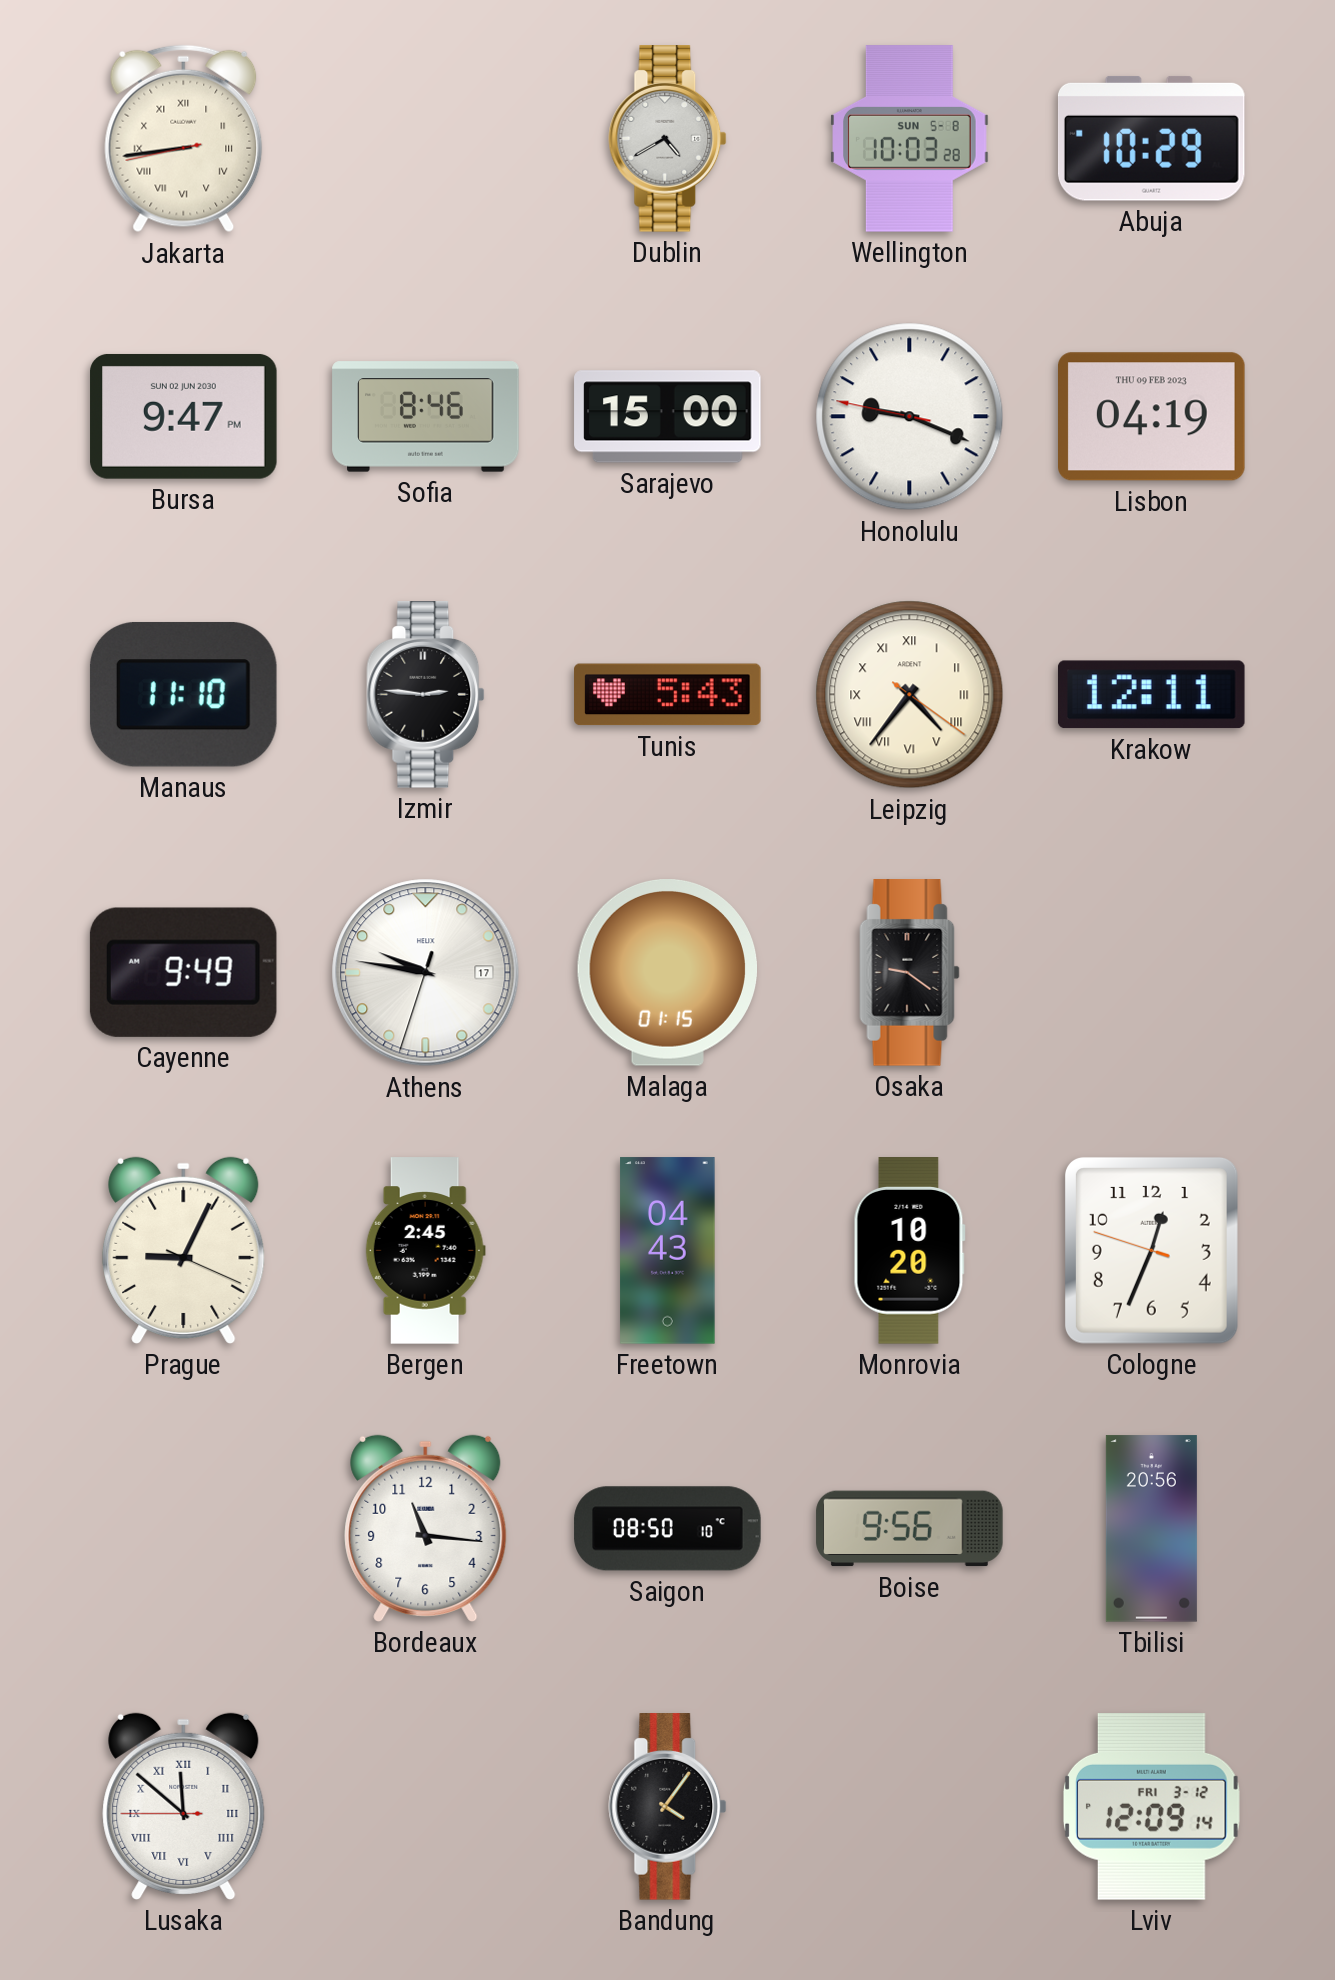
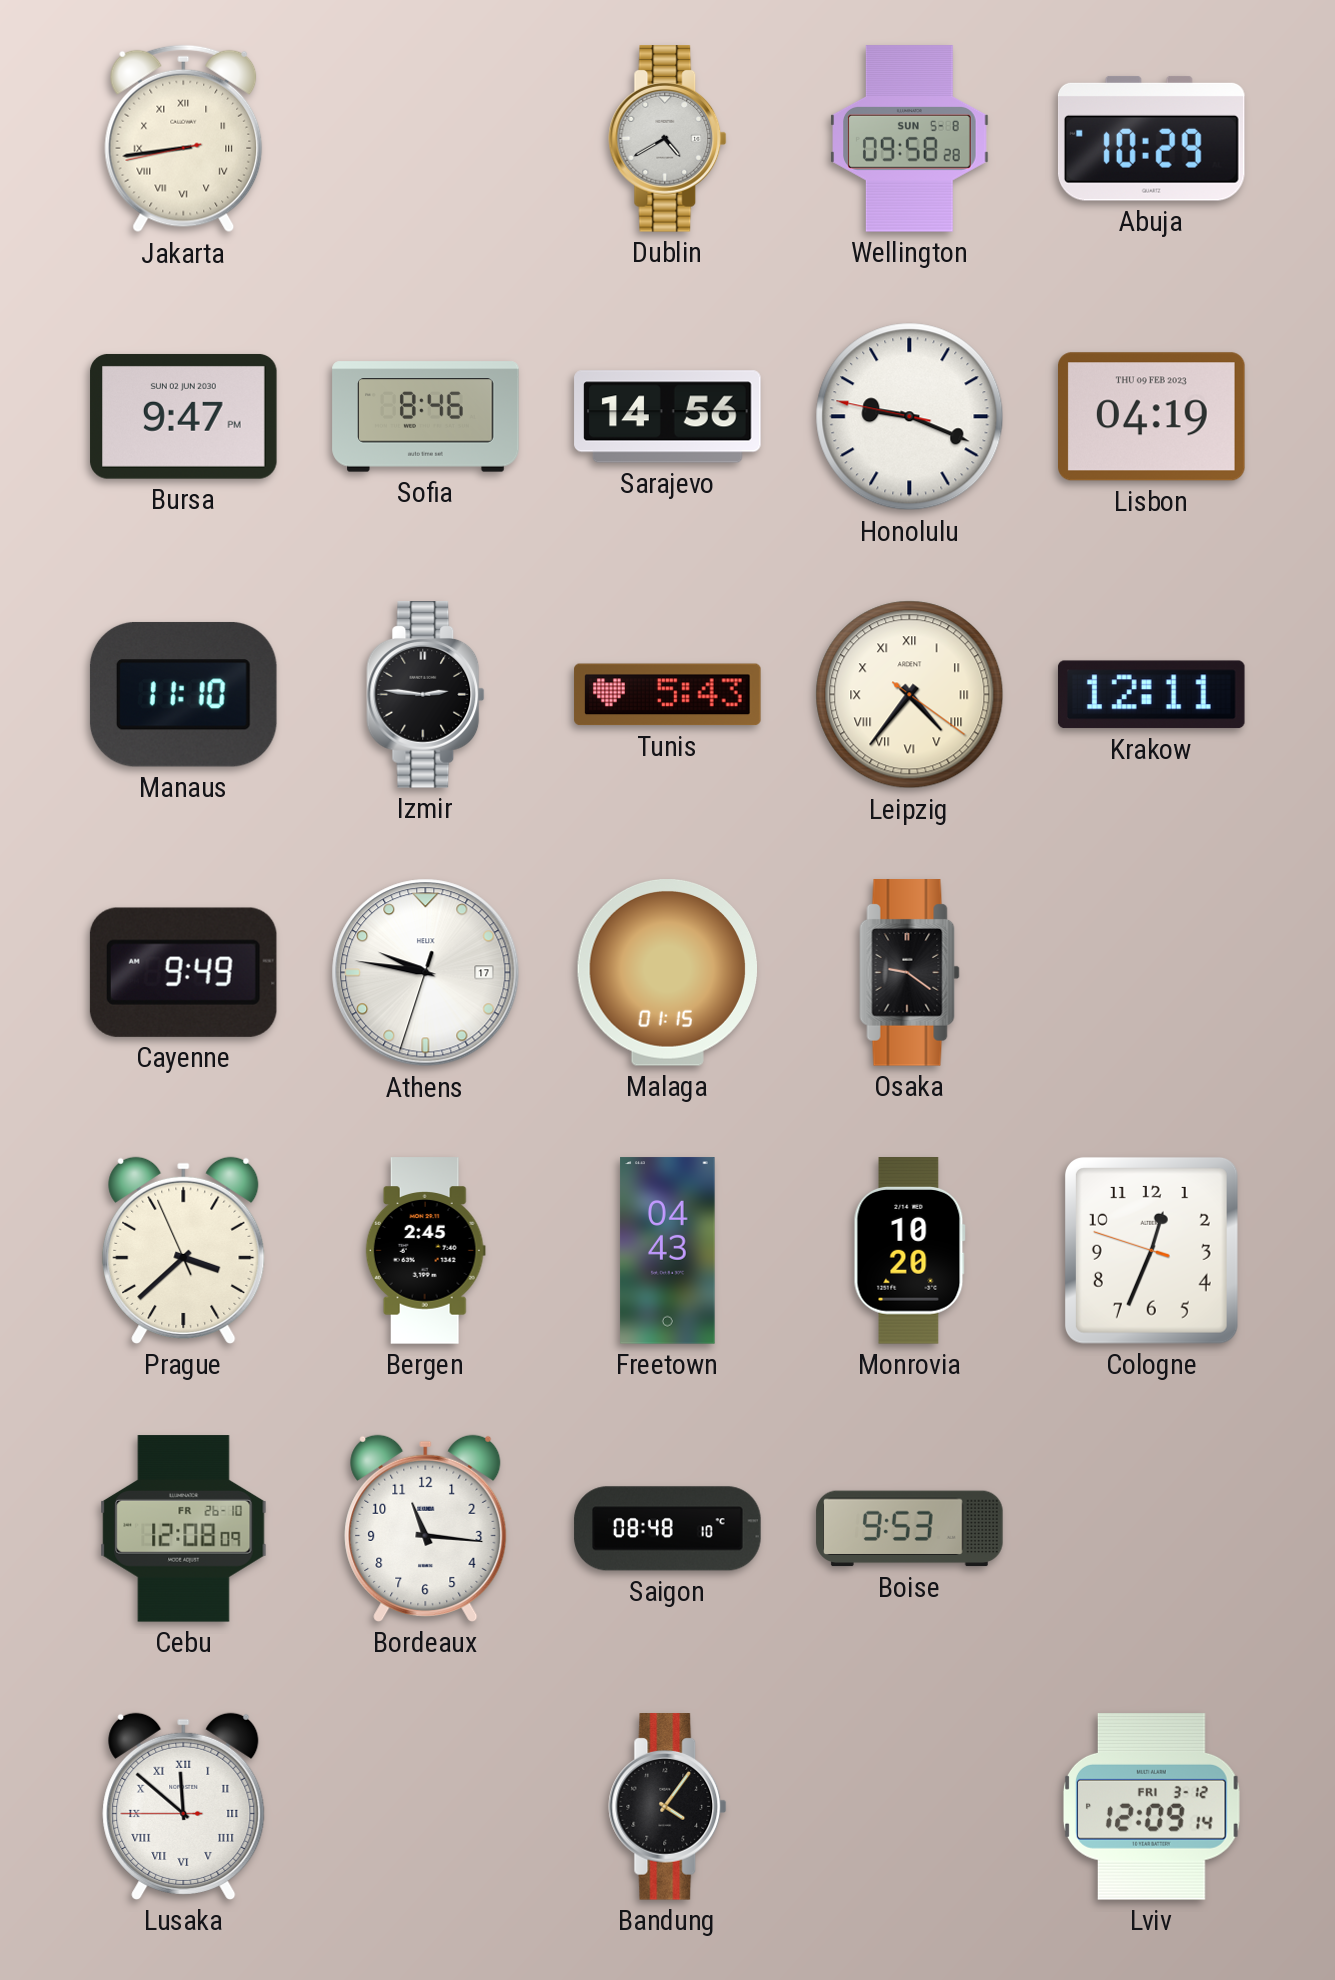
Wellington: 10:03 -> 09:58 (910, 139)
Sarajevo: 15:00 -> 14:56 (668, 417)
Prague: 9:04 -> 3:37 (184, 1250)
Cebu: none -> 12:08 (184, 1529)
Saigon: 08:50 -> 08:48 (668, 1529)
Boise: 9:56 -> 9:53 (910, 1529)
Tbilisi: 20:56 -> none (1151, 1529)
